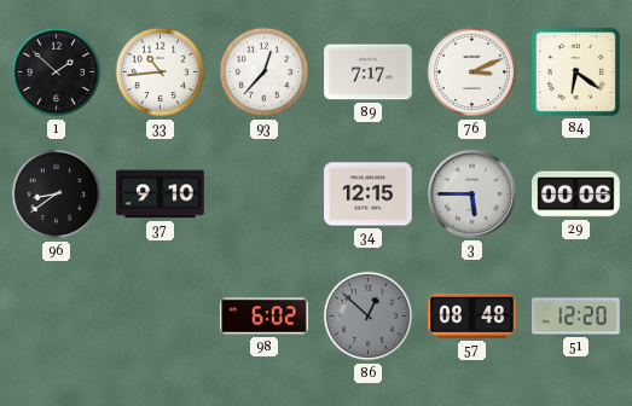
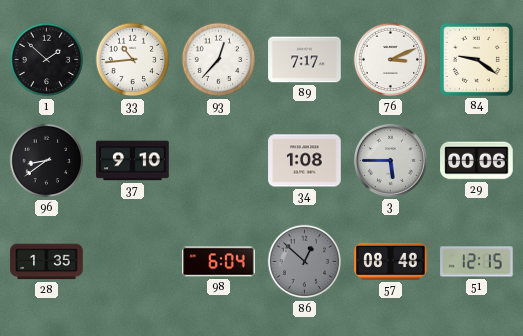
84: 6:21 -> 9:21 (476, 59)
34: 12:15 -> 1:08 (305, 161)
28: none -> 1:35 (47, 262)
98: 6:02 -> 6:04 (219, 262)
51: 12:20 -> 12:15 (477, 262)
